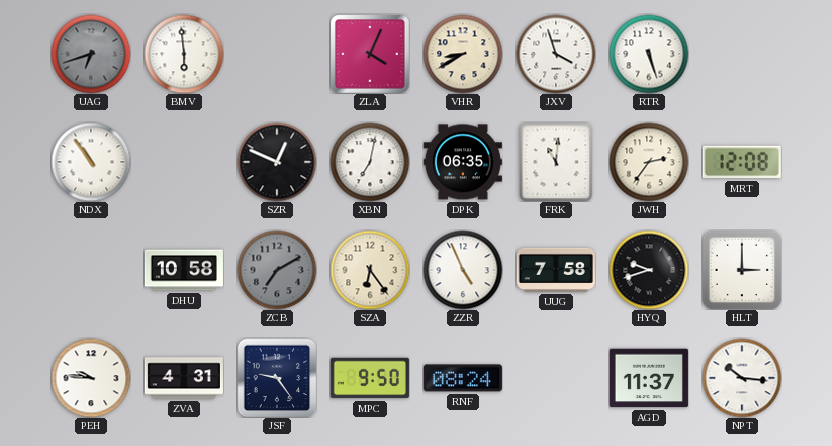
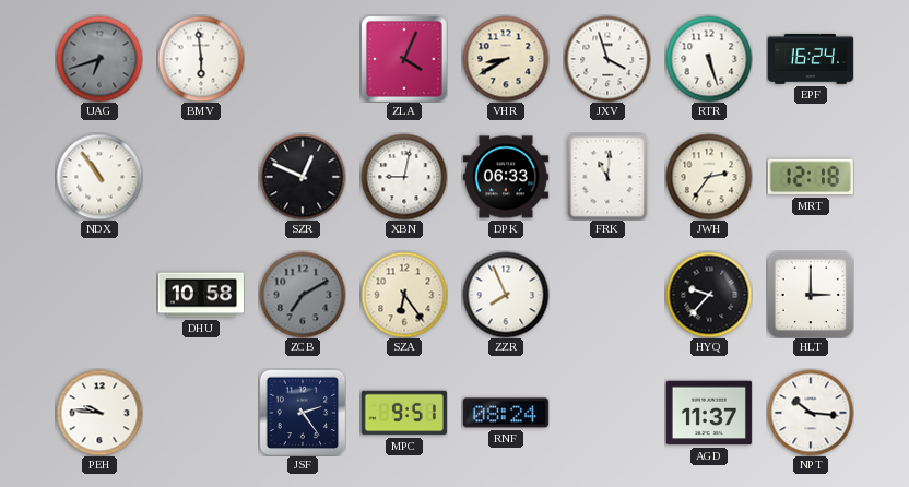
EPF: none -> 16:24 (811, 59)
XBN: 7:02 -> 9:02 (404, 177)
DPK: 06:35 -> 06:33 (506, 177)
MRT: 12:08 -> 12:18 (811, 177)
ZZR: 4:56 -> 7:56 (506, 295)
UUG: 7:58 -> none (556, 270)
HYQ: 9:42 -> 9:37 (709, 295)
ZVA: 4:31 -> none (184, 378)
JSF: 9:24 -> 2:24 (303, 413)
MPC: 9:50 -> 9:51 (404, 413)
